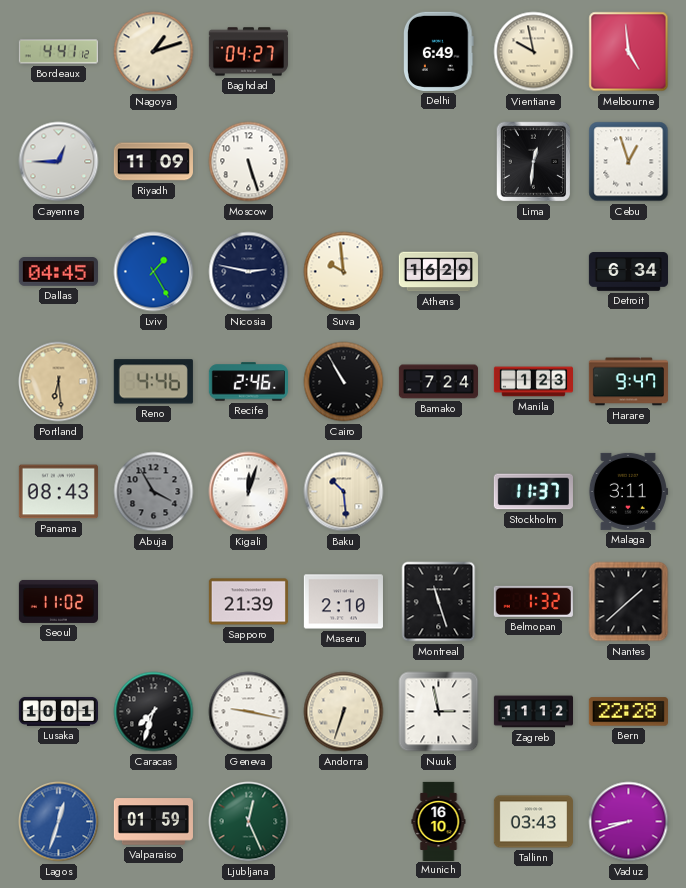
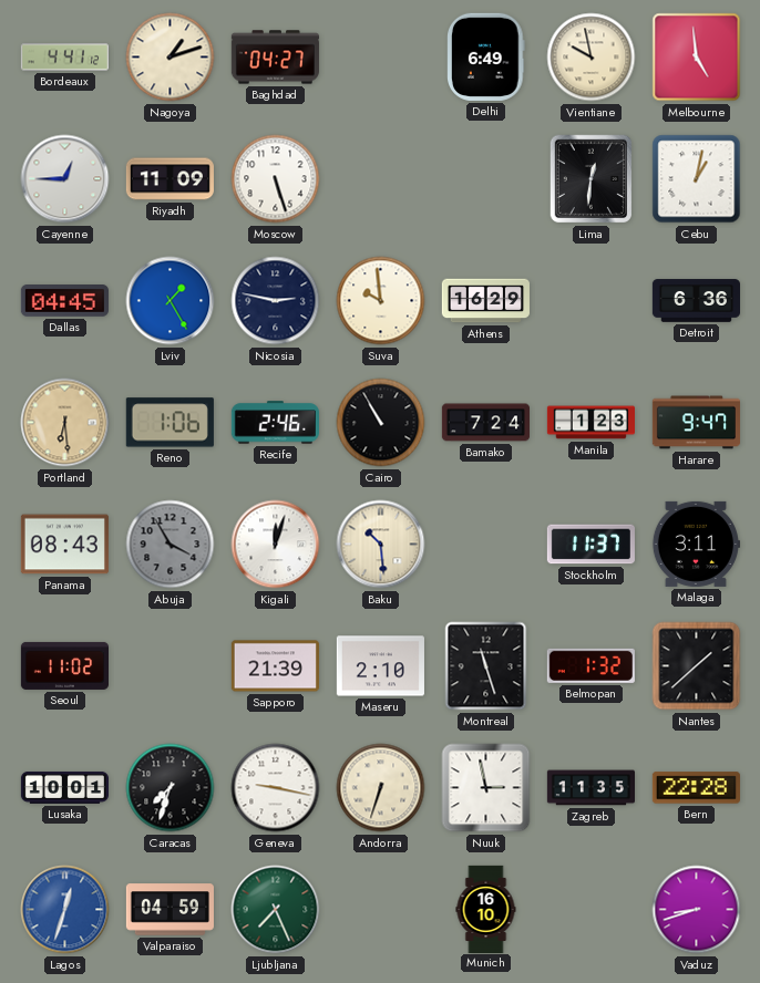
Cebu: 12:57 -> 1:02 (697, 179)
Detroit: 6:34 -> 6:36 (696, 301)
Reno: 4:46 -> 1:06 (170, 423)
Zagreb: 11:12 -> 11:35 (590, 788)
Valparaiso: 01:59 -> 04:59 (170, 910)
Ljubljana: 12:26 -> 7:26 (276, 910)
Tallinn: 03:43 -> none (533, 822)
